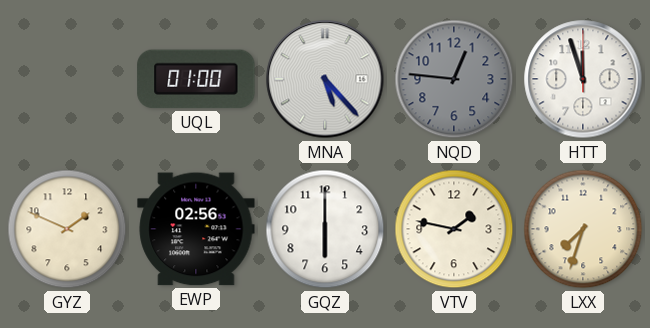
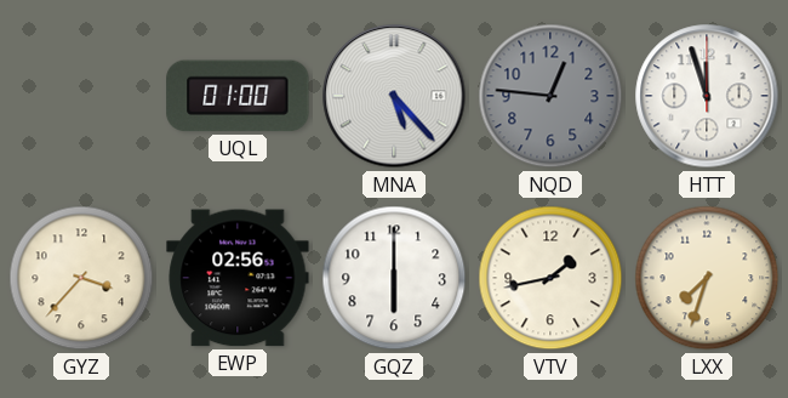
GYZ: 1:49 -> 3:37 (81, 278)
VTV: 1:47 -> 1:43 (550, 278)
